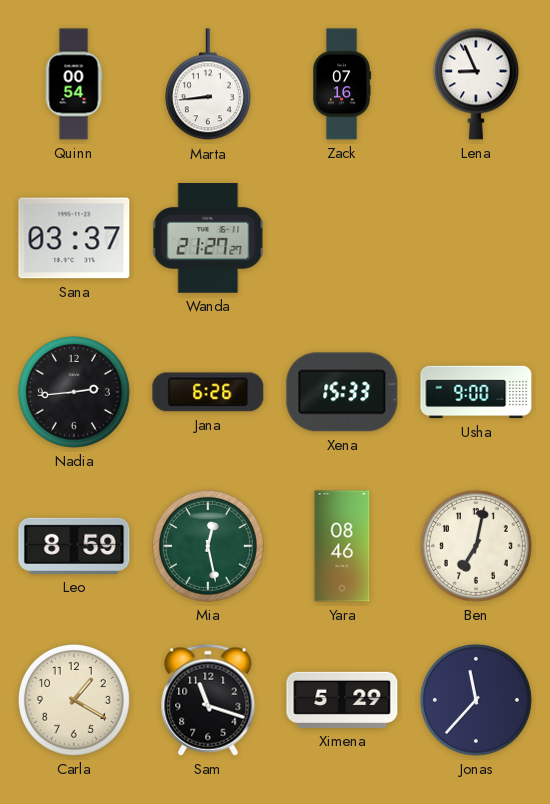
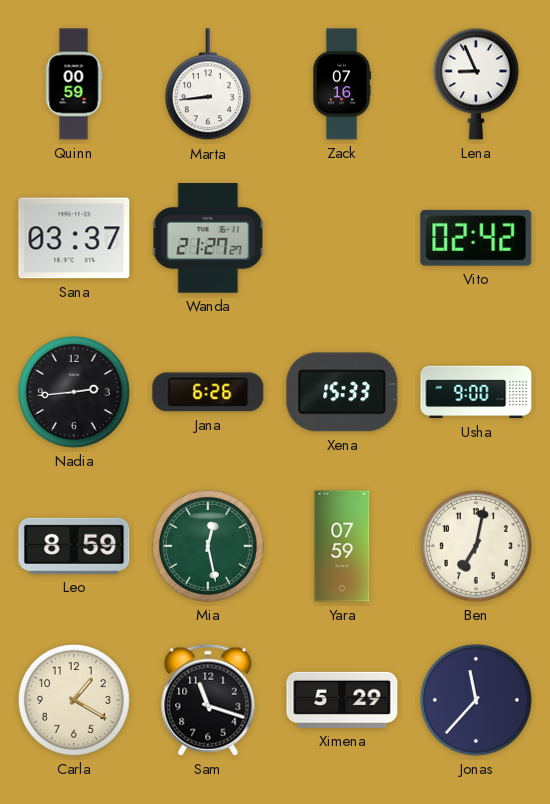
Quinn: 00:54 -> 00:59 (74, 84)
Vito: none -> 02:42 (476, 238)
Yara: 08:46 -> 07:59 (342, 546)
